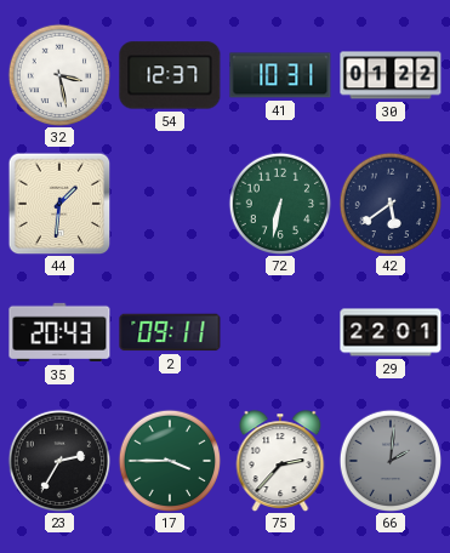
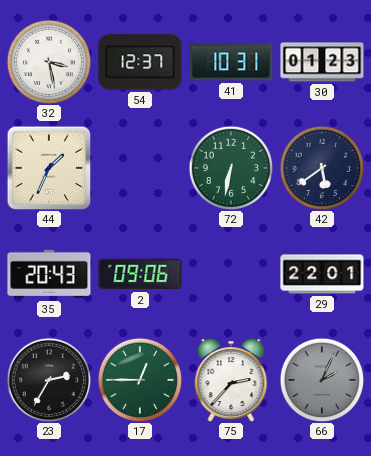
30: 01:22 -> 01:23 (322, 62)
44: 1:31 -> 1:34 (49, 168)
2: 09:11 -> 09:06 (140, 274)
17: 3:45 -> 12:45 (140, 380)
66: 2:01 -> 2:04 (322, 380)
